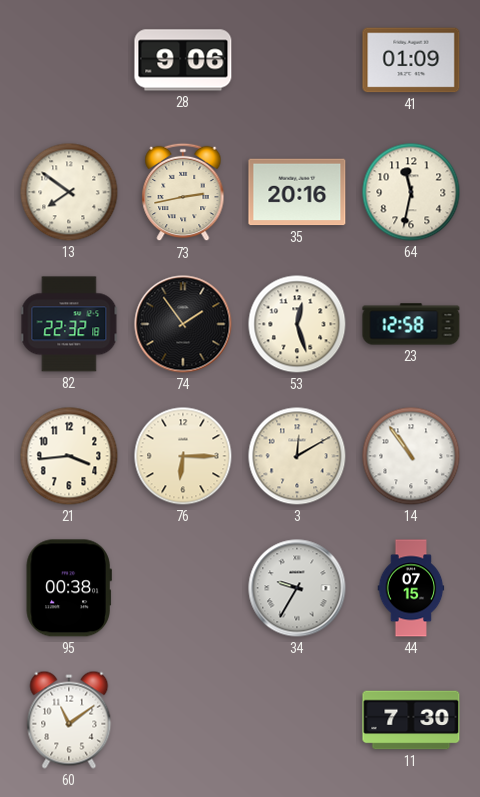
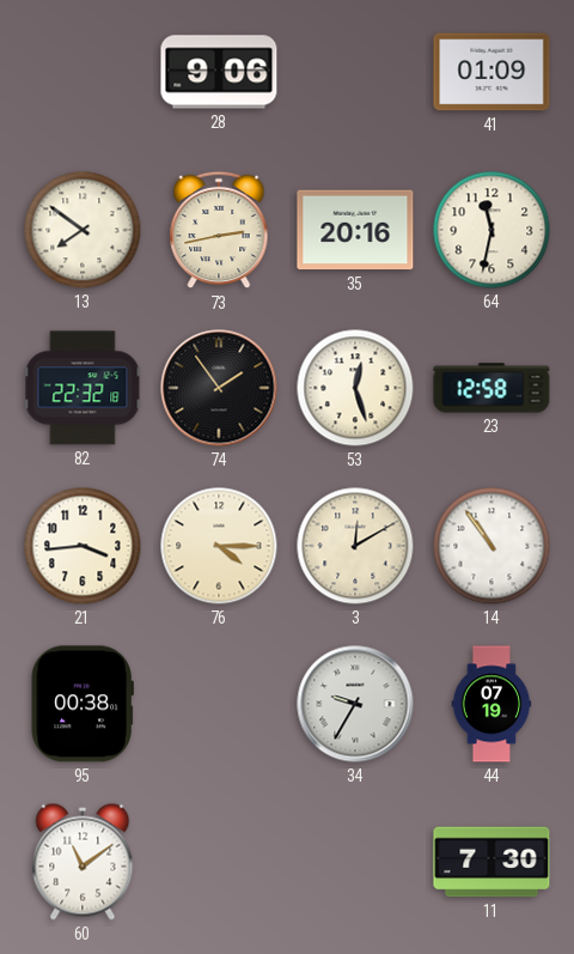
76: 6:15 -> 4:15 (219, 546)
44: 07:15 -> 07:19 (491, 704)
